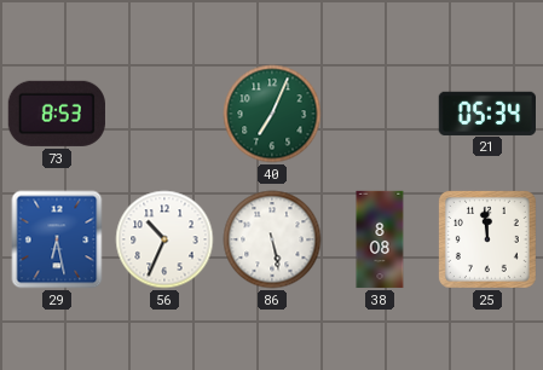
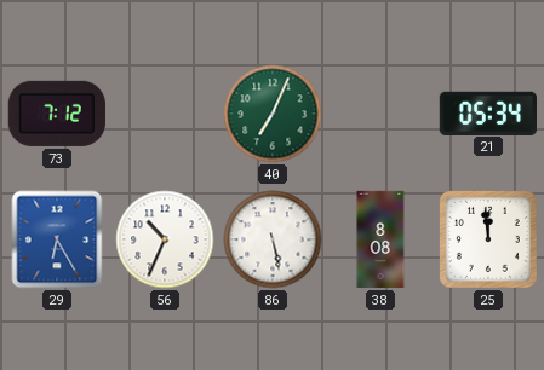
73: 8:53 -> 7:12 (57, 114)
29: 6:28 -> 6:25 (57, 239)
